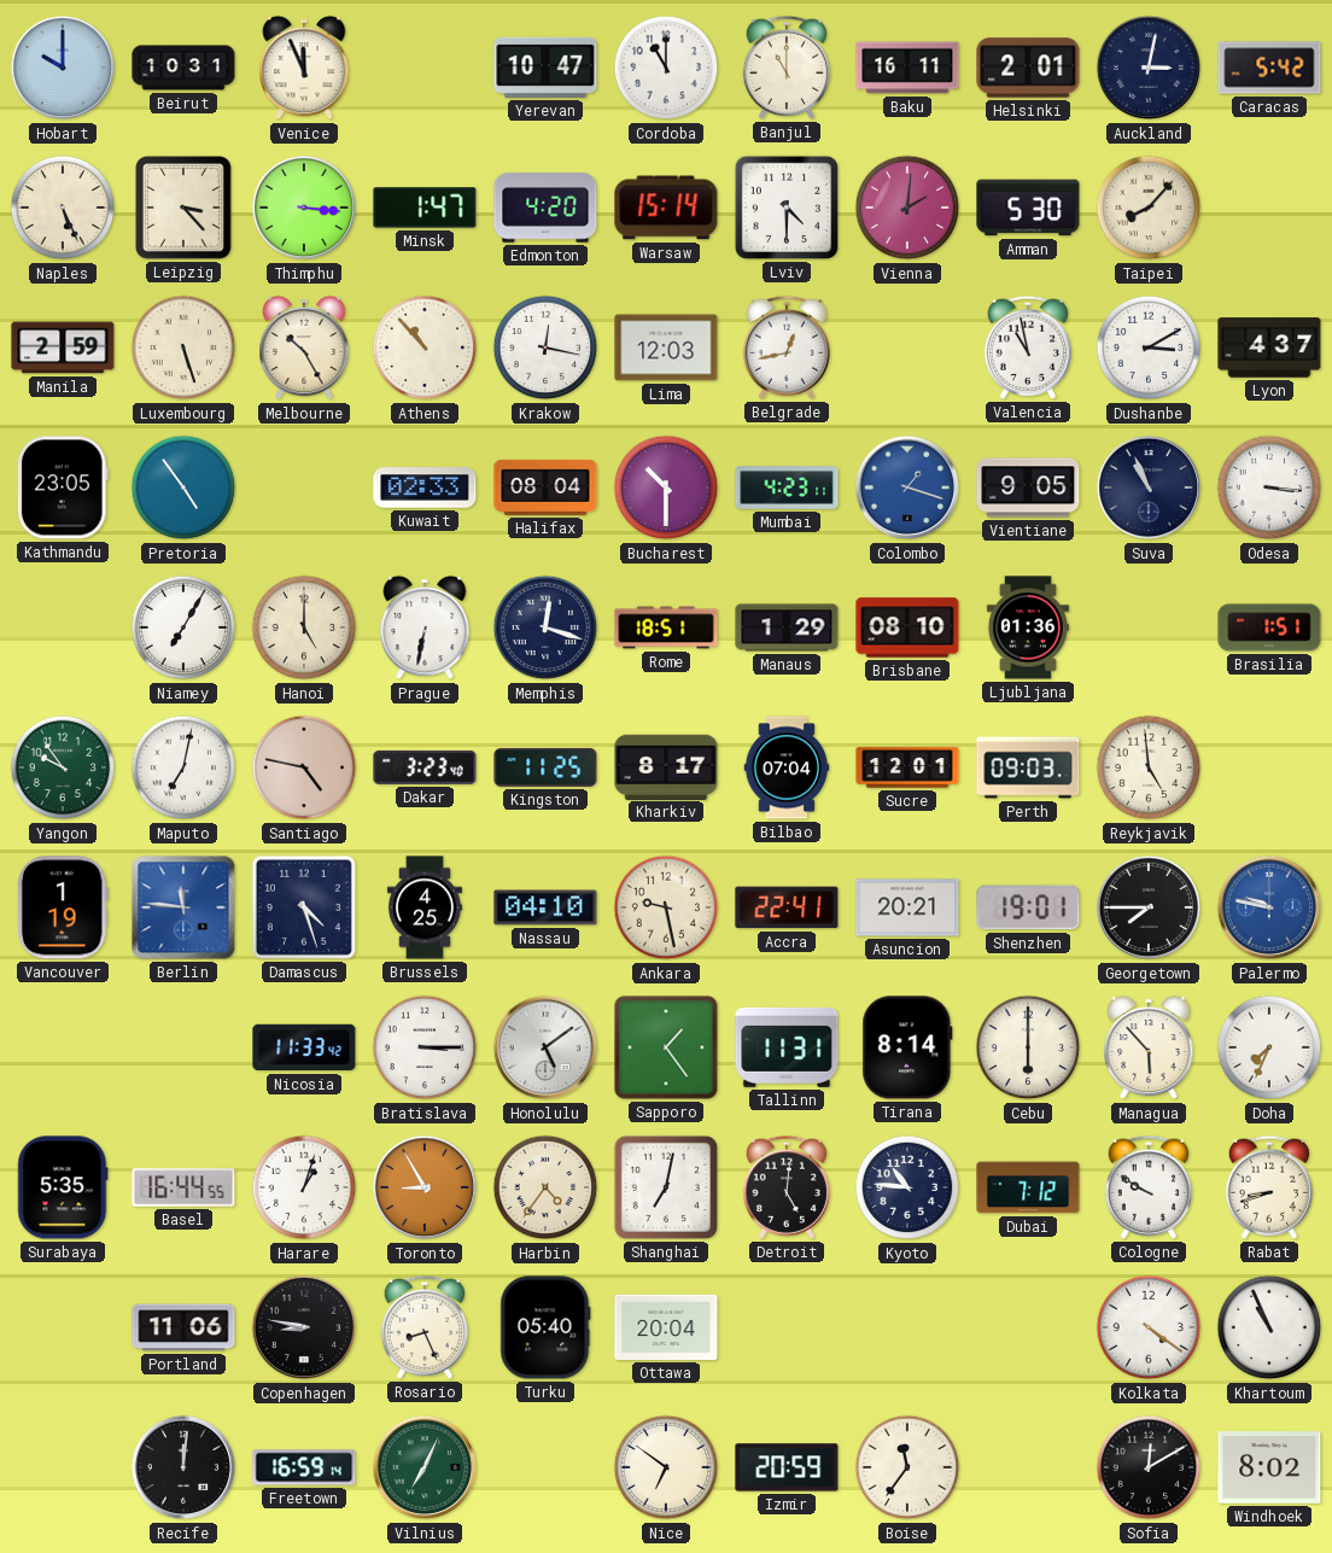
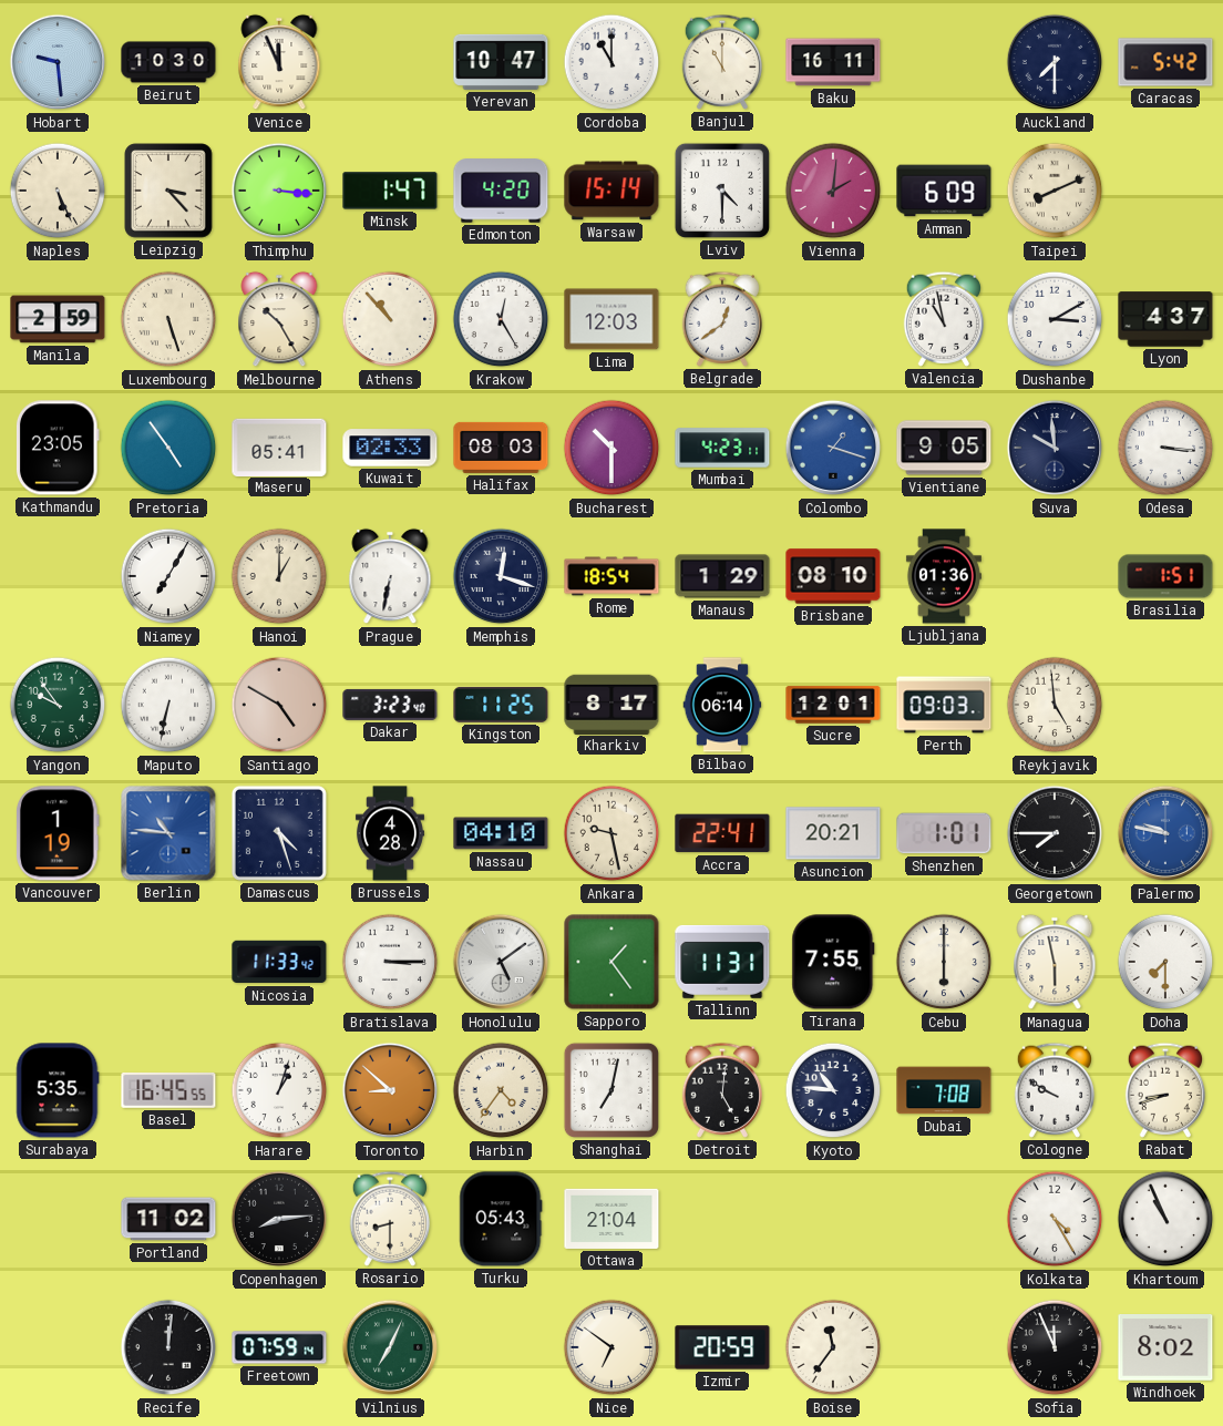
Hobart: 10:00 -> 9:29 (58, 62)
Beirut: 10:31 -> 10:30 (168, 62)
Helsinki: 2:01 -> none (1028, 68)
Auckland: 3:02 -> 7:30 (1055, 62)
Amman: 5:30 -> 6:09 (944, 191)
Taipei: 8:07 -> 8:11 (1055, 191)
Krakow: 12:17 -> 12:25 (501, 319)
Belgrade: 12:43 -> 12:39 (721, 319)
Maseru: none -> 05:41 (279, 447)
Halifax: 08:04 -> 08:03 (501, 448)
Suva: 10:56 -> 9:59 (1055, 448)
Hanoi: 5:00 -> 1:00 (279, 576)
Rome: 18:51 -> 18:54 (611, 576)
Maputo: 7:02 -> 6:32 (168, 705)
Santiago: 4:47 -> 4:50 (279, 705)
Bilbao: 07:04 -> 06:14 (722, 705)
Berlin: 11:46 -> 10:46 (168, 833)
Brussels: 4:25 -> 4:28 (390, 833)
Shenzhen: 19:01 -> 1:01 (944, 833)
Tirana: 8:14 -> 7:55 (833, 962)
Managua: 5:53 -> 5:58 (1055, 962)
Doha: 7:34 -> 7:30 (1165, 962)
Basel: 16:44 -> 16:45 (168, 1090)
Toronto: 8:55 -> 8:52 (390, 1090)
Dubai: 7:12 -> 7:08 (944, 1090)
Portland: 11:06 -> 11:02 (168, 1219)
Copenhagen: 8:47 -> 8:14 (279, 1219)
Rosario: 8:26 -> 8:30 (389, 1219)
Turku: 05:40 -> 05:43 (501, 1219)
Ottawa: 20:04 -> 21:04 (611, 1219)
Kolkata: 4:21 -> 4:25 (1055, 1219)
Freetown: 16:59 -> 07:59 (279, 1347)
Sofia: 12:10 -> 11:56 (1055, 1347)
